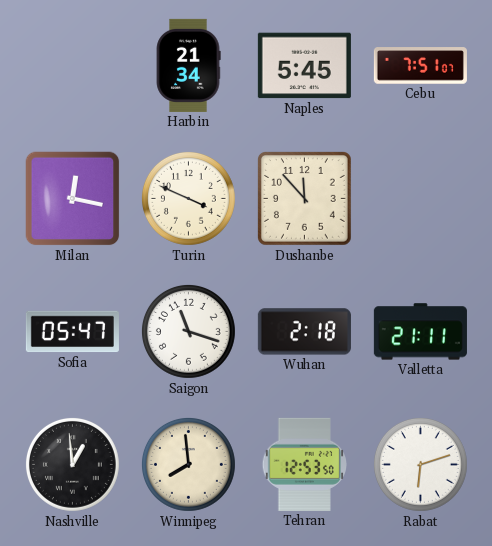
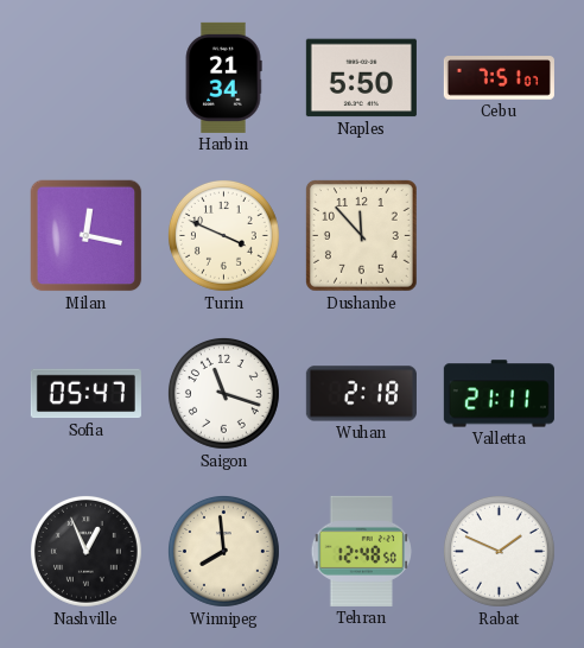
Naples: 5:45 -> 5:50 (361, 78)
Nashville: 12:59 -> 12:56 (85, 551)
Tehran: 12:53 -> 12:48 (361, 551)
Rabat: 6:12 -> 1:49 (499, 551)
